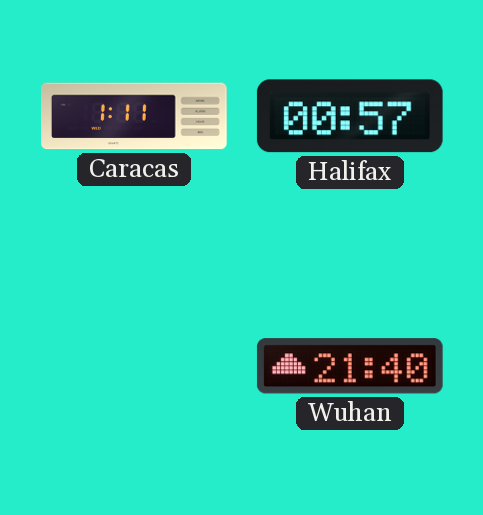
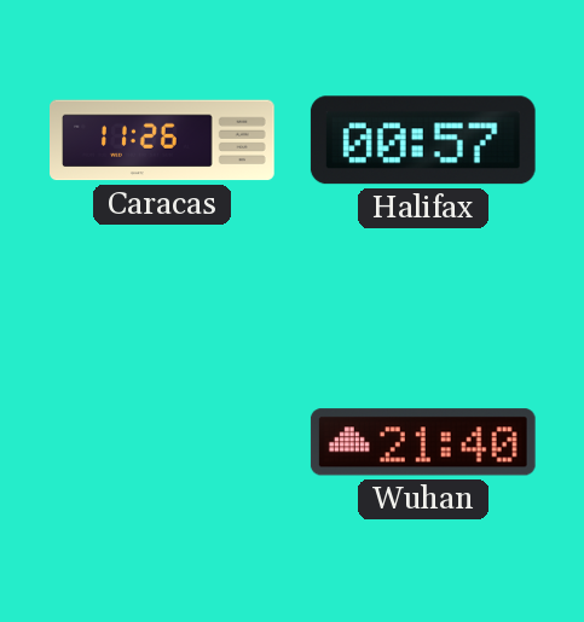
Caracas: 1:11 -> 11:26 (162, 140)
